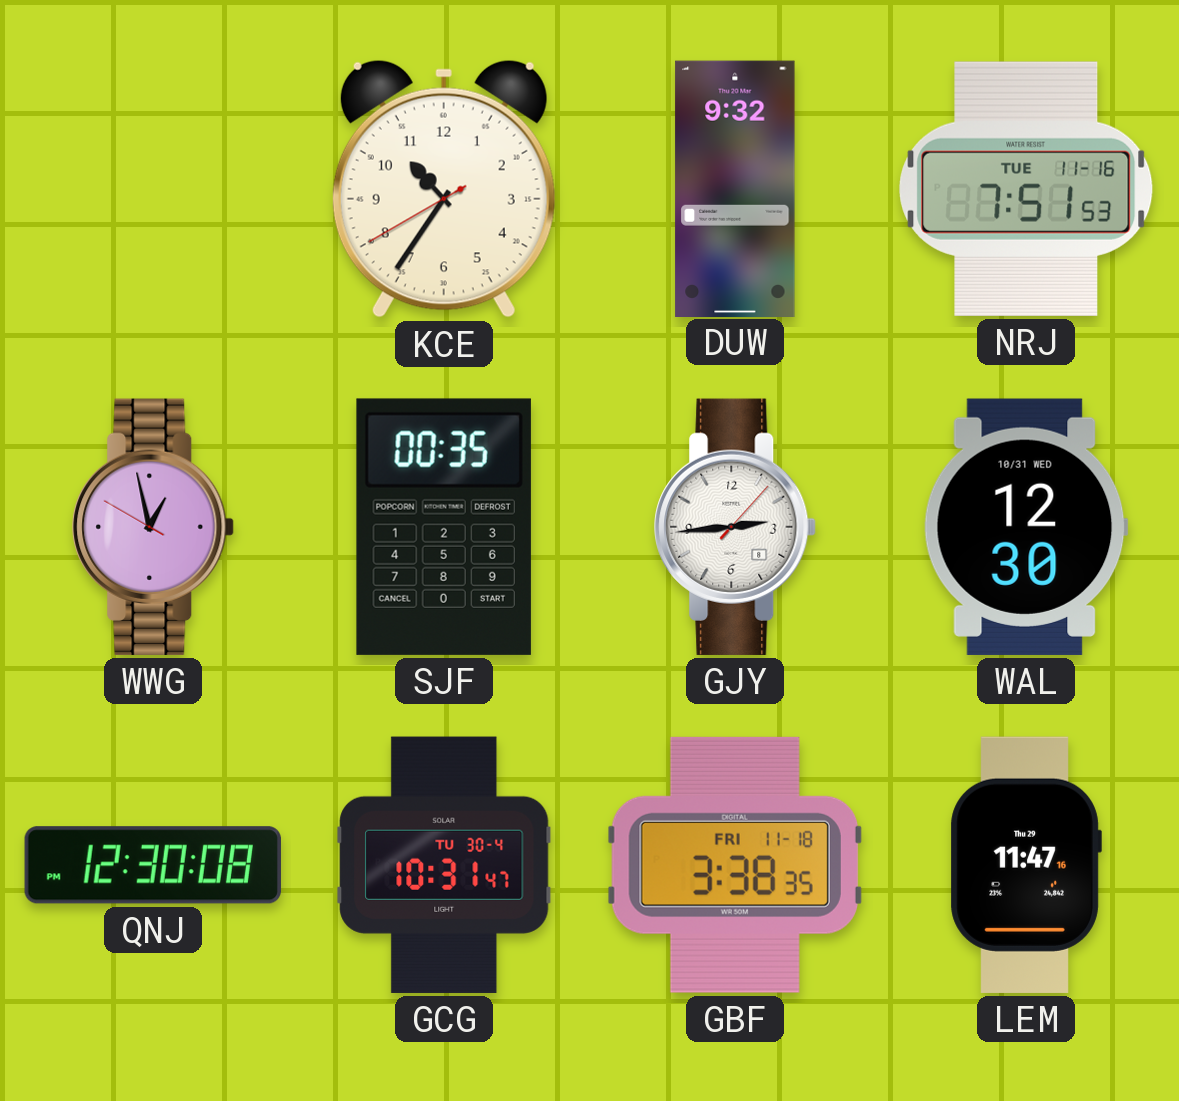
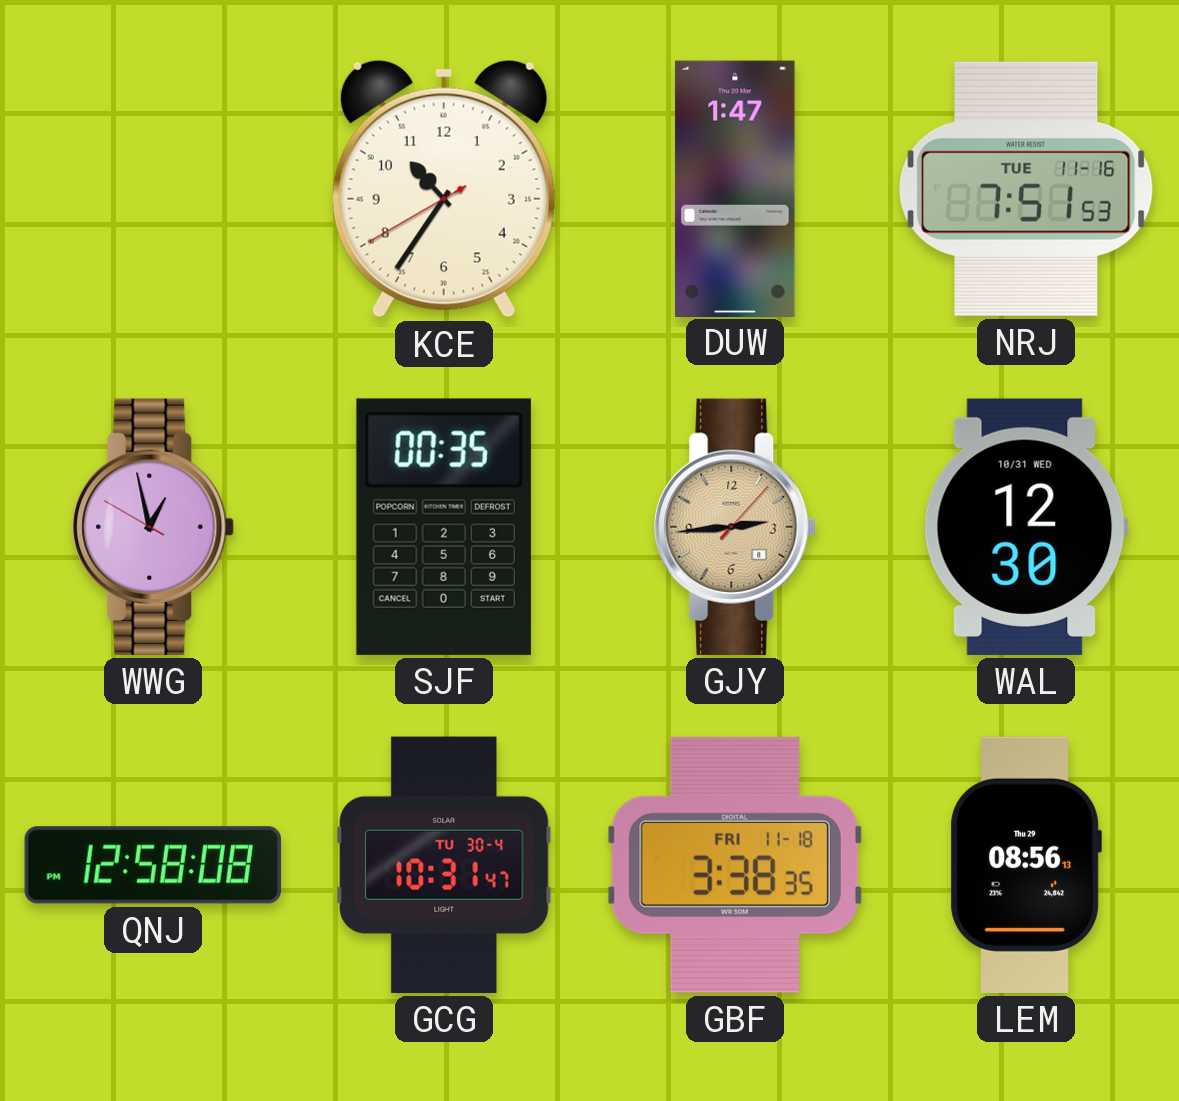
DUW: 9:32 -> 1:47 (735, 188)
GJY dial: white -> champagne (735, 527)
QNJ: 12:30 -> 12:58 (153, 865)
LEM: 11:47 -> 08:56 (1026, 865)
